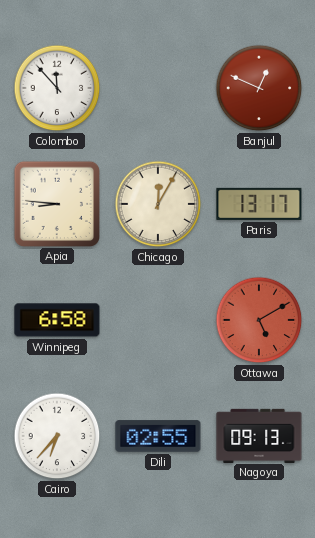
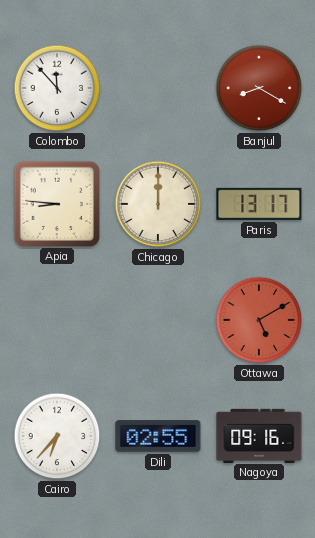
Banjul: 12:49 -> 8:20 (259, 88)
Chicago: 12:05 -> 12:00 (158, 204)
Winnipeg: 6:58 -> none (57, 320)
Nagoya: 09:13 -> 09:16 (259, 435)
